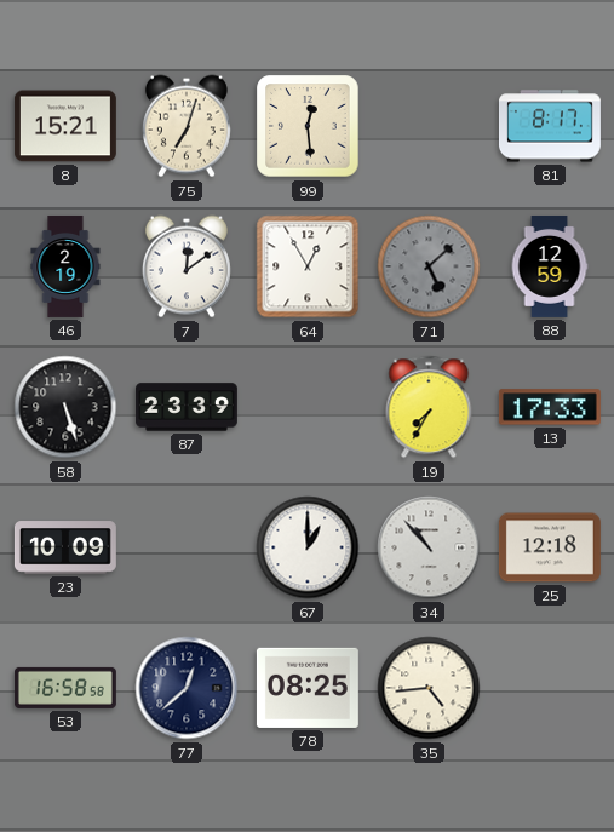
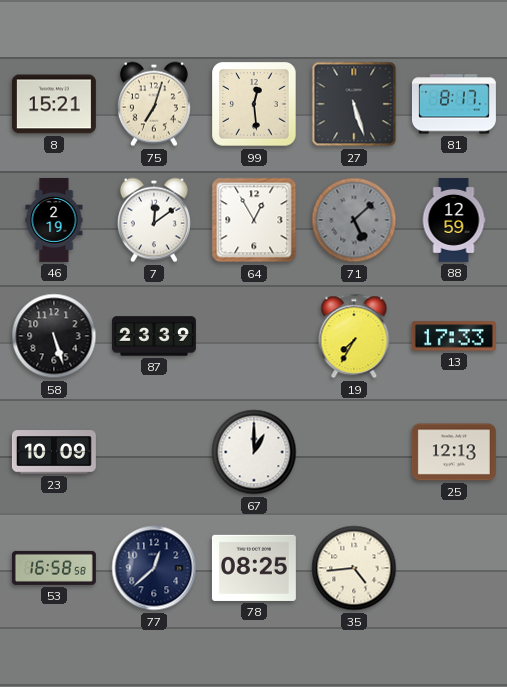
27: none -> 5:27 (354, 104)
34: 10:53 -> none (429, 547)
25: 12:18 -> 12:13 (454, 452)
